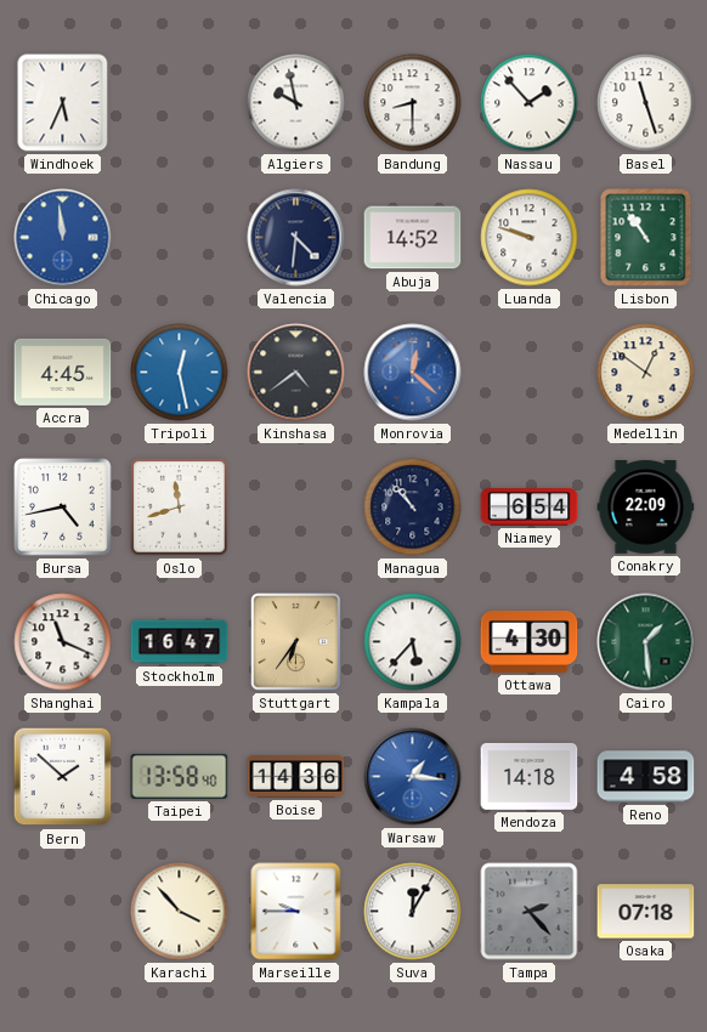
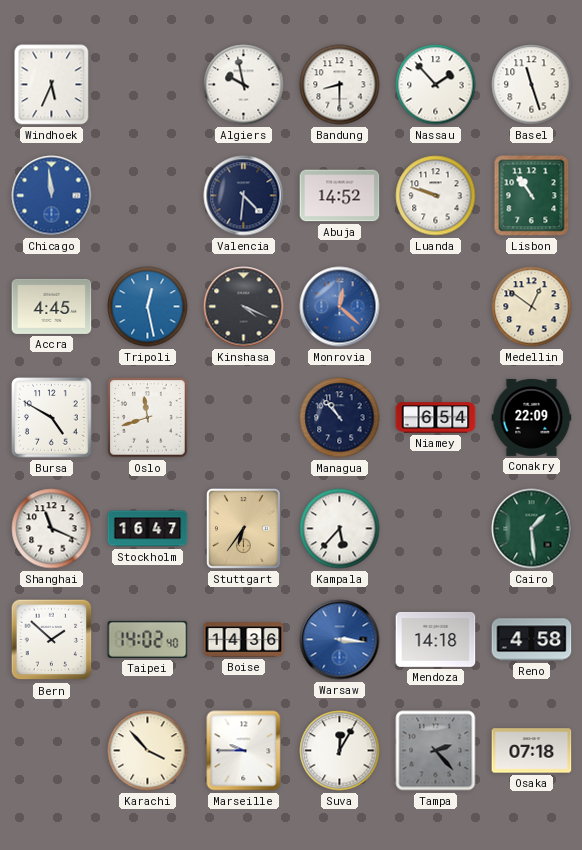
Kinshasa: 4:39 -> 4:19 (244, 307)
Bursa: 4:43 -> 4:50 (52, 418)
Ottawa: 4:30 -> none (530, 641)
Taipei: 13:58 -> 14:02 (148, 639)
Warsaw: 1:16 -> 3:16 (340, 640)
